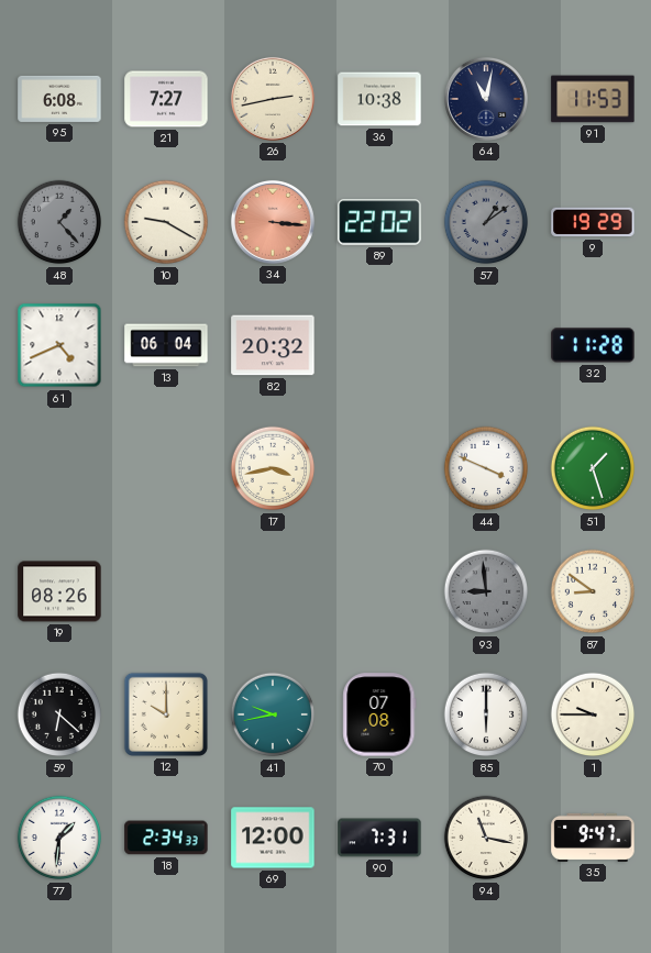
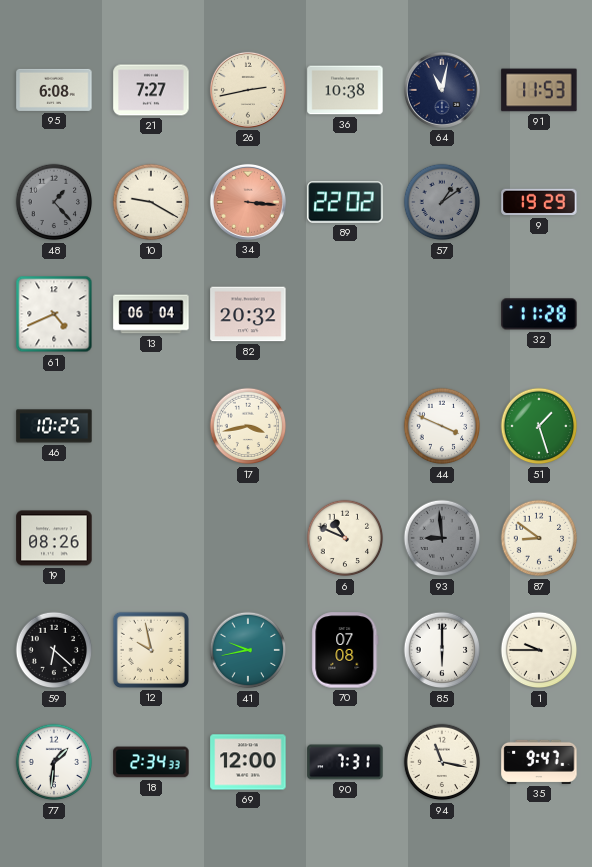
46: none -> 10:25 (54, 426)
6: none -> 10:49 (345, 538)
12: 10:00 -> 9:58 (151, 650)
